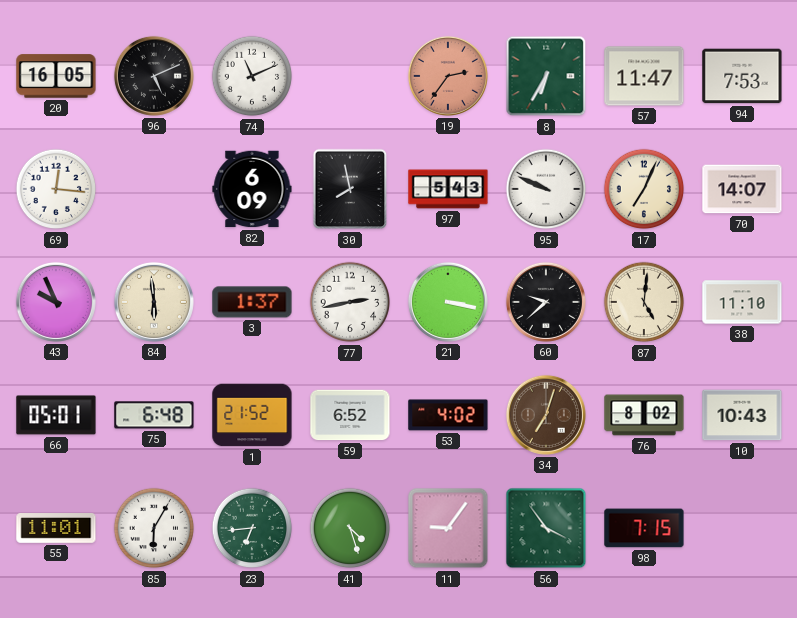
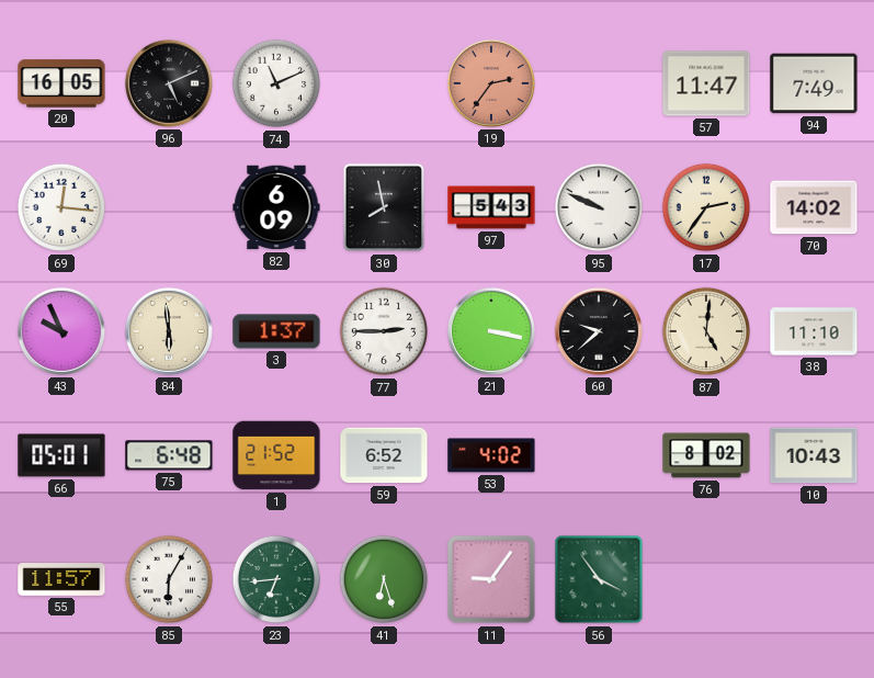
8: 6:35 -> none (546, 76)
94: 7:53 -> 7:49 (814, 83)
17: 7:04 -> 2:36 (706, 207)
70: 14:07 -> 14:02 (814, 207)
77: 2:43 -> 2:45 (384, 331)
34: 7:03 -> none (546, 415)
55: 11:01 -> 11:57 (61, 580)
41: 4:27 -> 6:27 (384, 579)
98: 7:15 -> none (644, 528)
